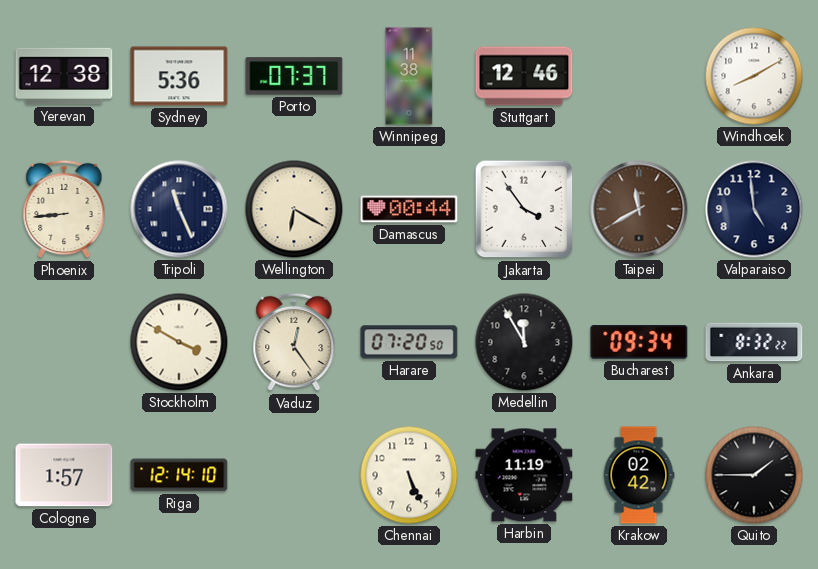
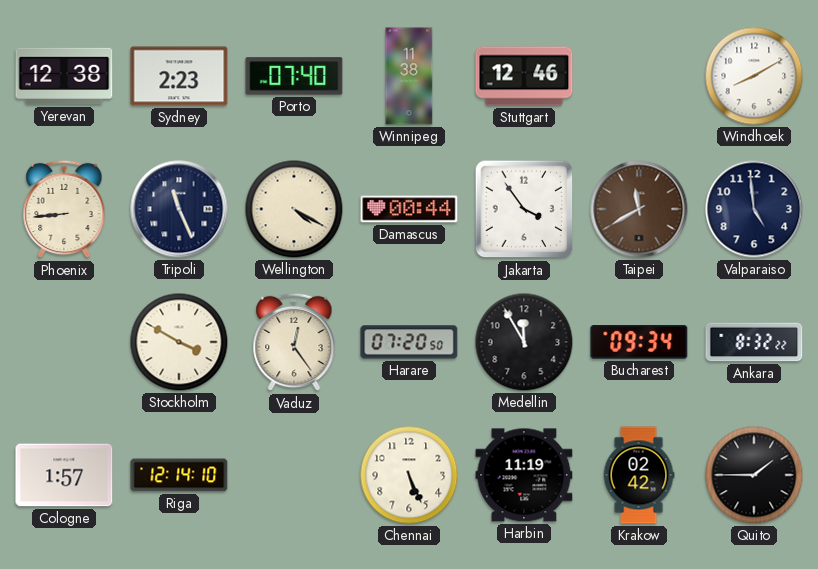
Sydney: 5:36 -> 2:23 (179, 76)
Porto: 07:37 -> 07:40 (294, 76)
Wellington: 6:20 -> 4:20 (294, 209)
